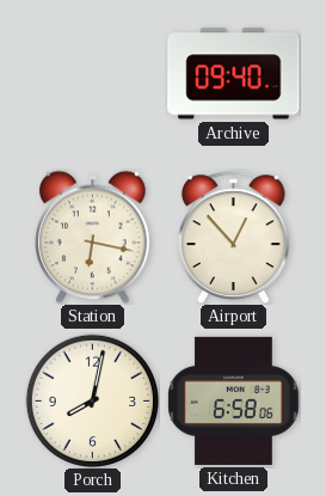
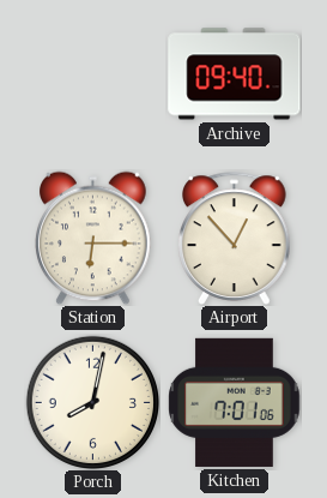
Station: 6:17 -> 6:15 (93, 238)
Kitchen: 6:58 -> 7:01 (235, 402)
